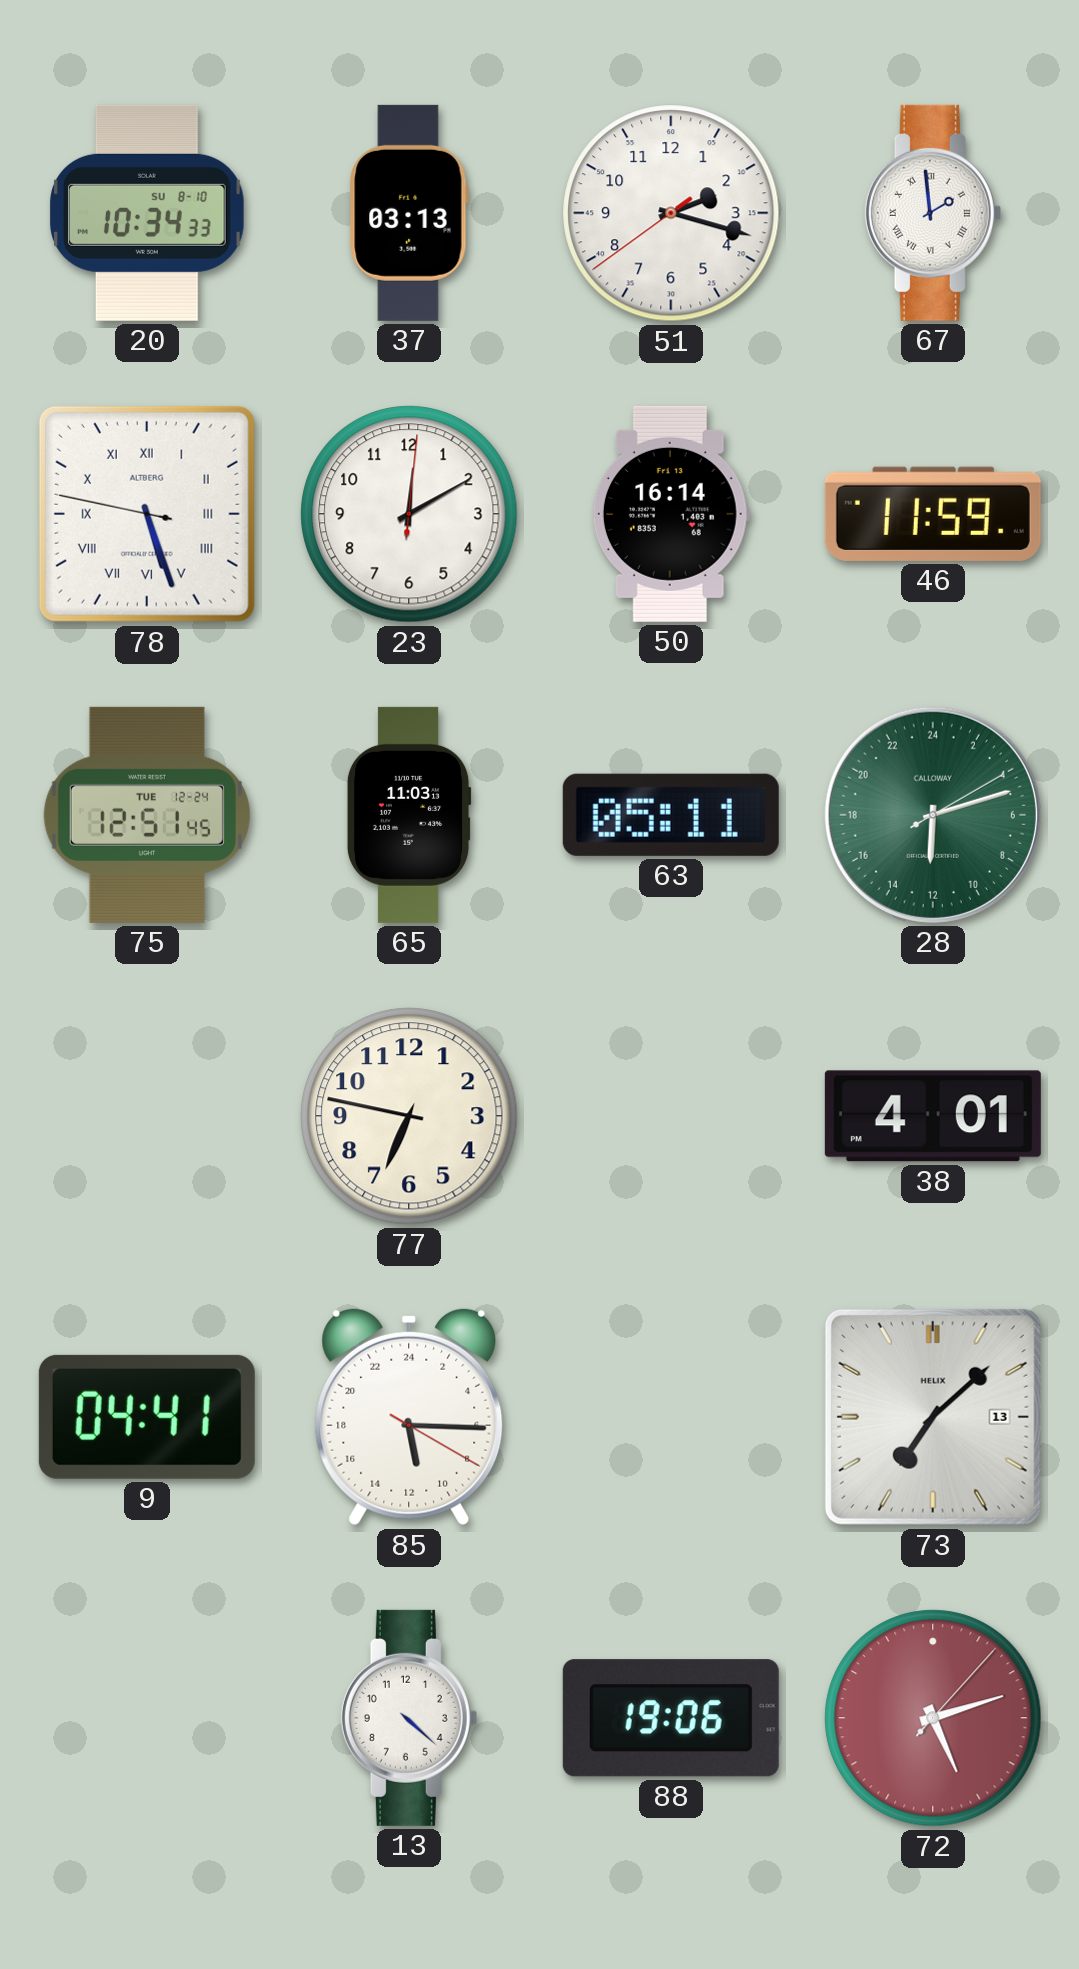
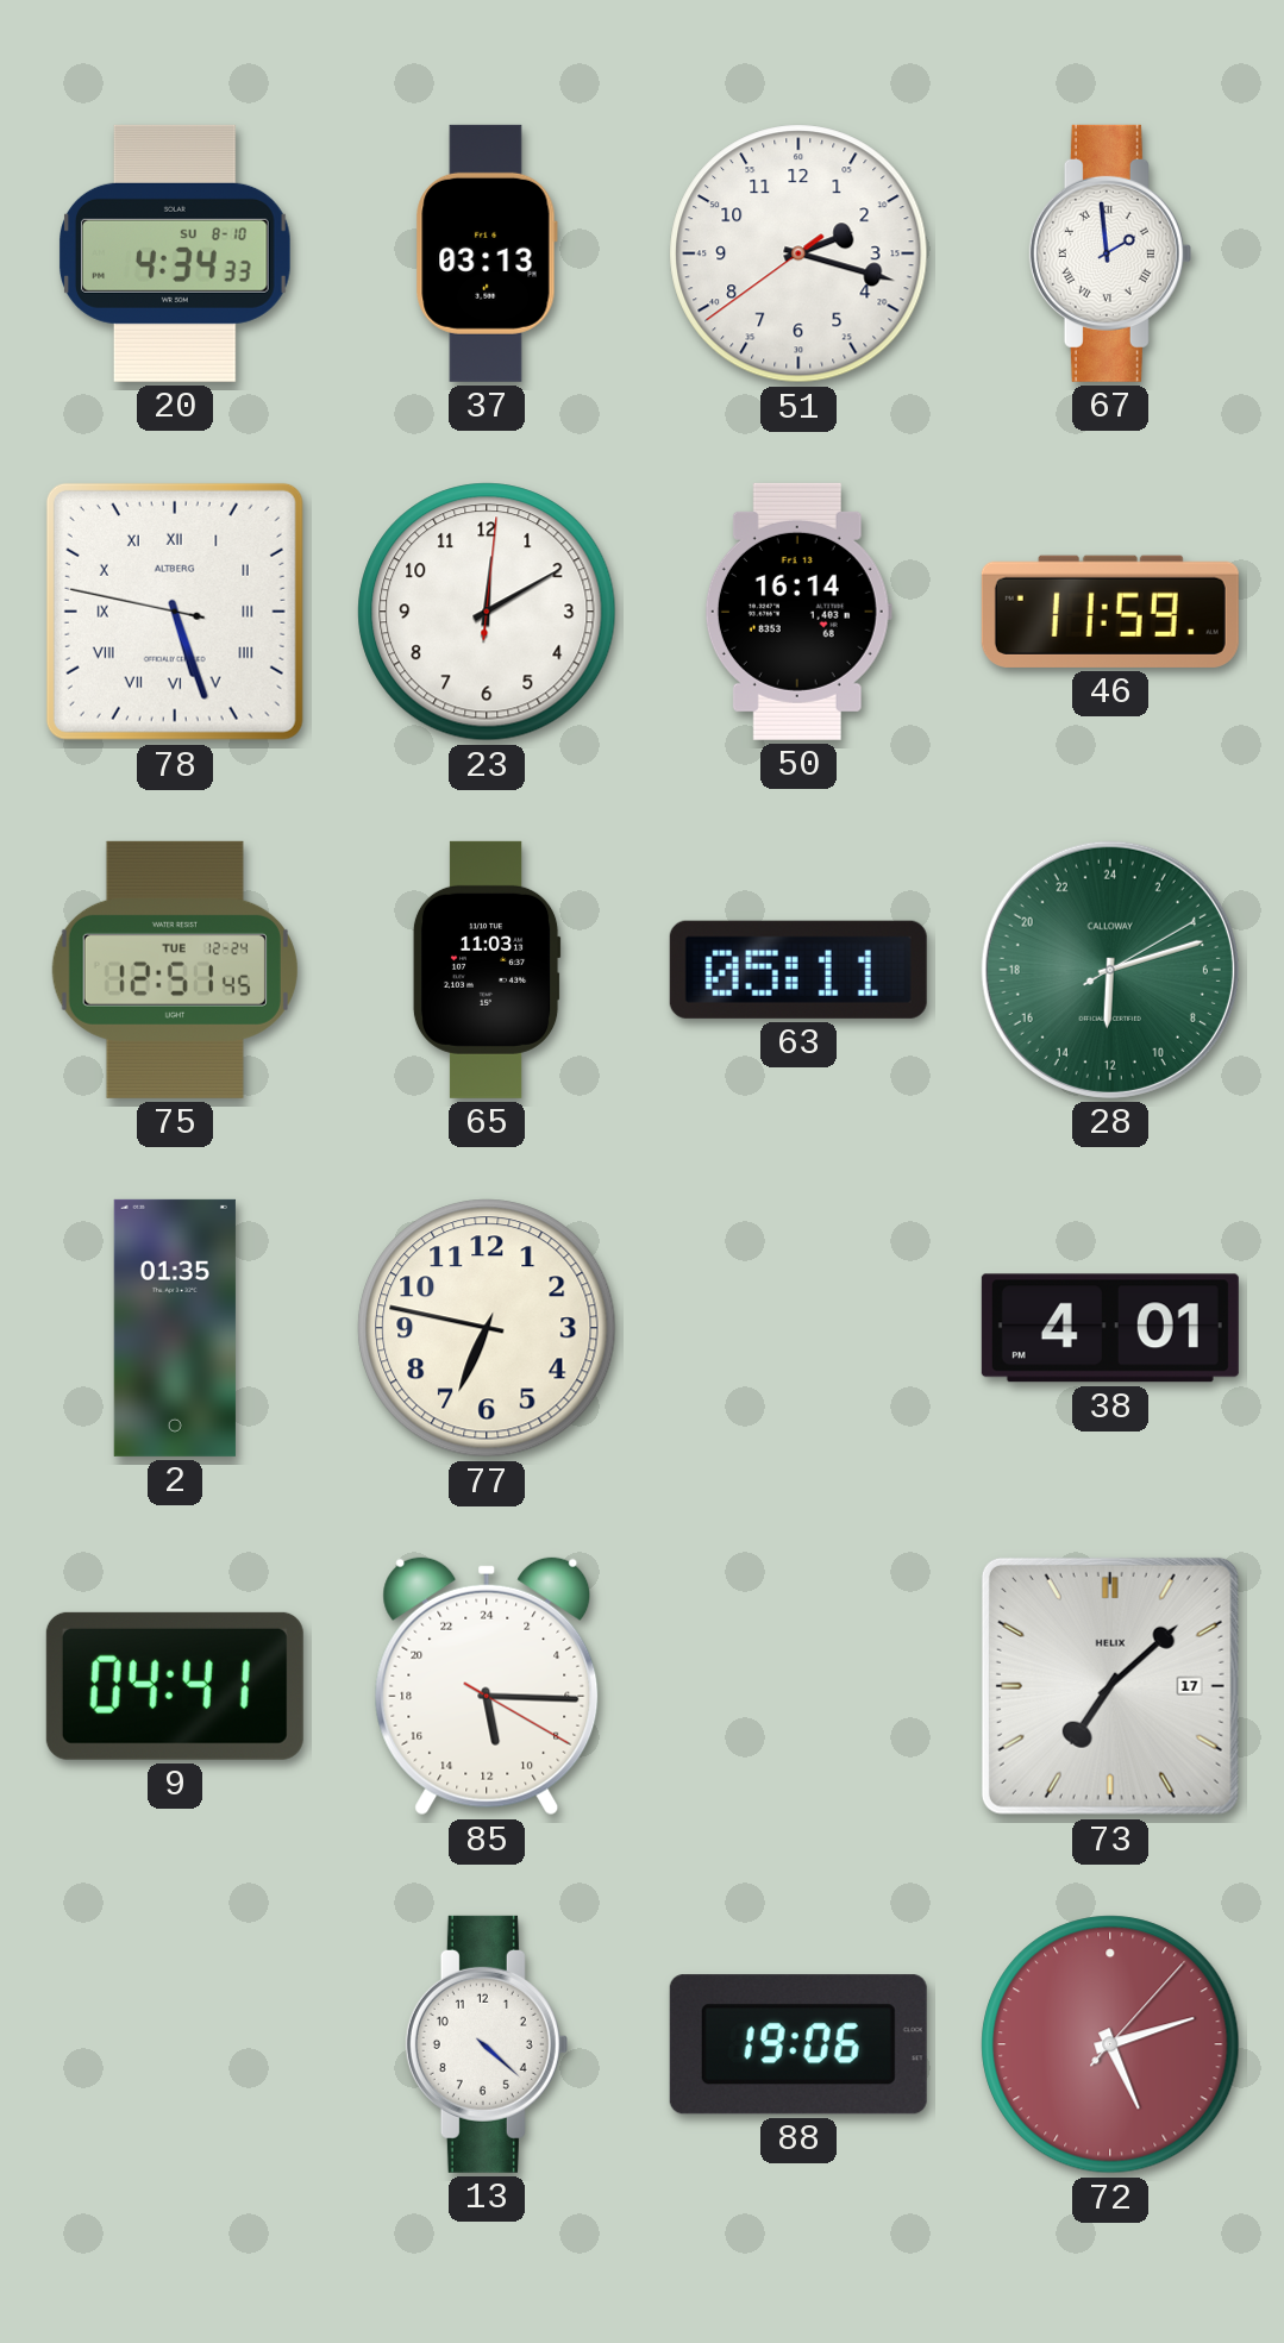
20: 10:34 -> 4:34 (176, 253)
2: none -> 01:35 (175, 1328)
73 date: 13 -> 17 (1110, 1686)
